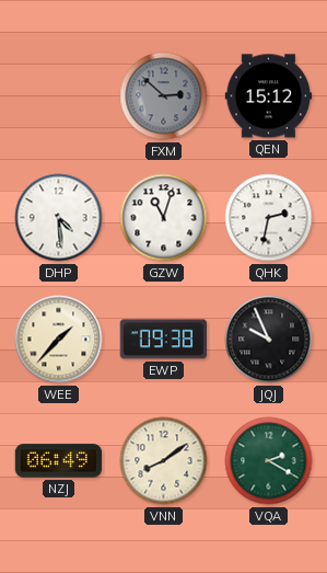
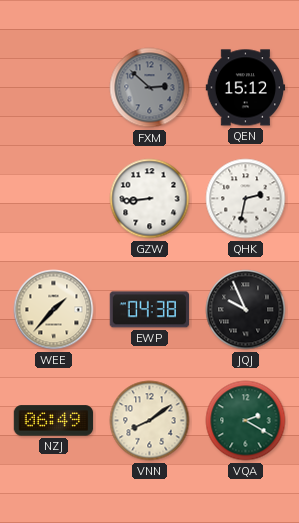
DHP: 4:29 -> none (59, 218)
GZW: 11:03 -> 8:44 (150, 199)
EWP: 09:38 -> 04:38 (150, 310)
